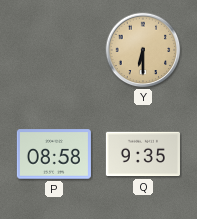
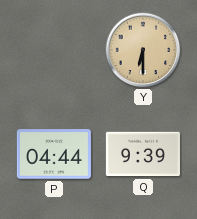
P: 08:58 -> 04:44 (54, 154)
Q: 9:35 -> 9:39 (143, 154)
